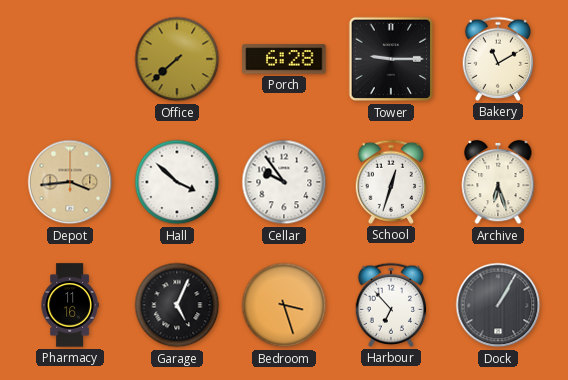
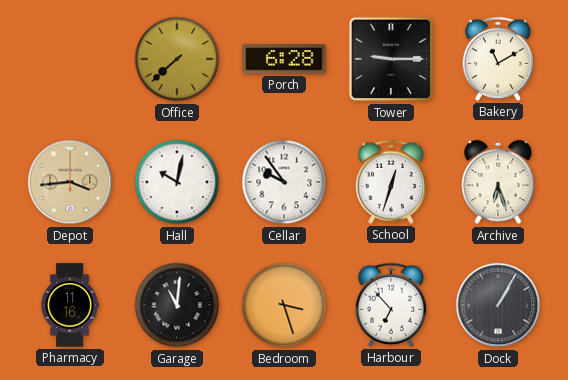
Hall: 3:52 -> 10:02 (177, 182)
Garage: 5:04 -> 11:01 (177, 305)
